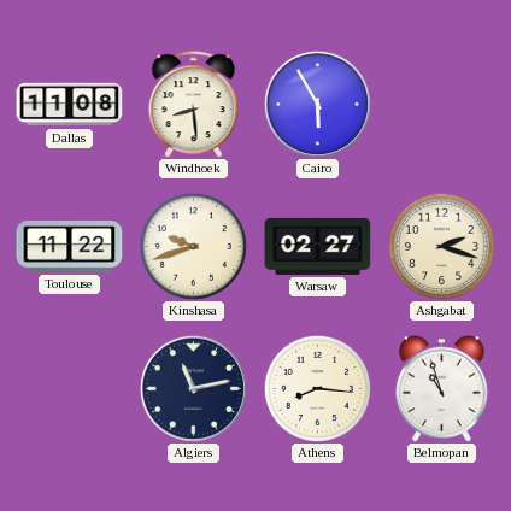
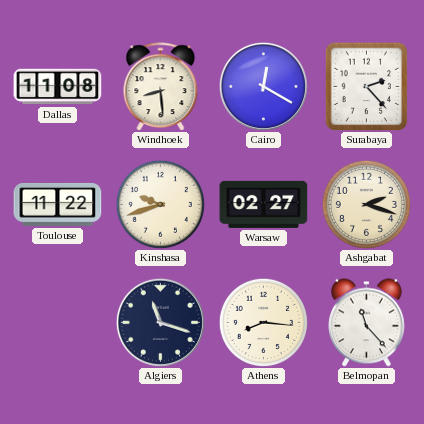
Cairo: 5:55 -> 12:20 (263, 86)
Surabaya: none -> 2:23 (367, 86)
Algiers: 11:13 -> 11:18 (160, 322)
Belmopan: 10:57 -> 11:23 (366, 323)
